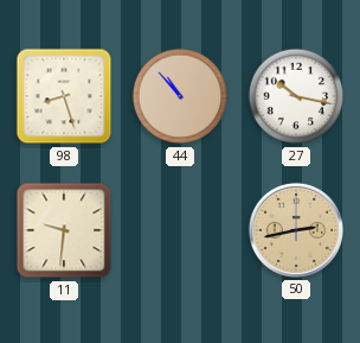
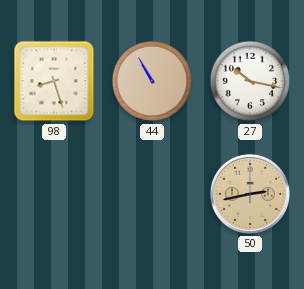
44: 10:53 -> 10:55 (152, 81)
11: 9:31 -> none (64, 230)
